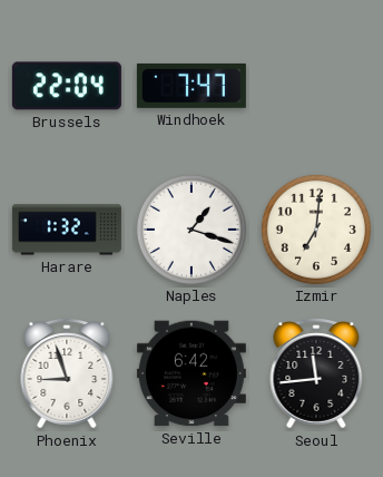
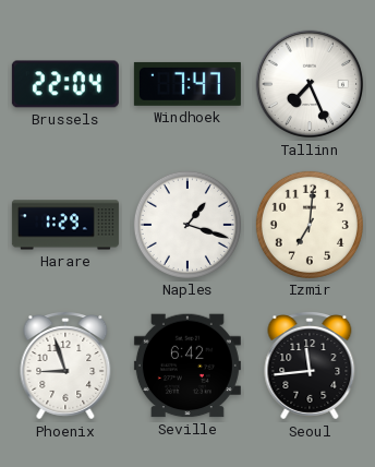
Tallinn: none -> 7:26 (310, 84)
Harare: 1:32 -> 1:29 (65, 225)
